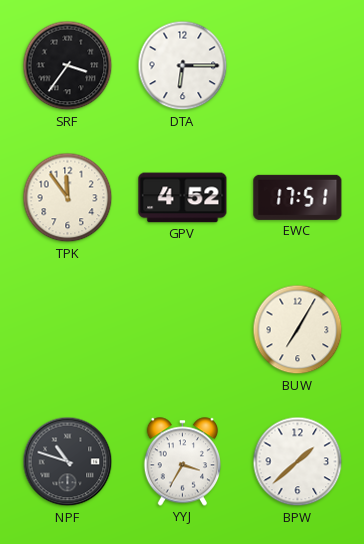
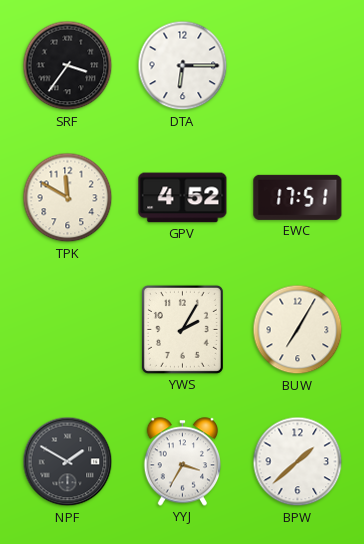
TPK: 11:54 -> 11:50 (68, 198)
YWS: none -> 2:05 (182, 329)
NPF: 10:48 -> 1:50 (68, 462)
